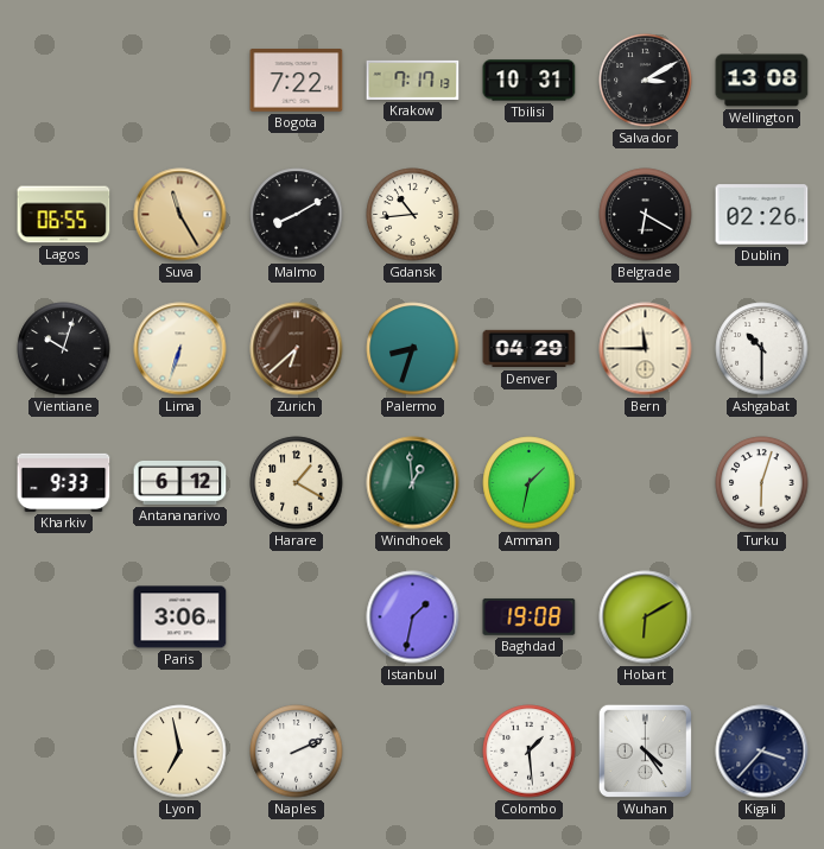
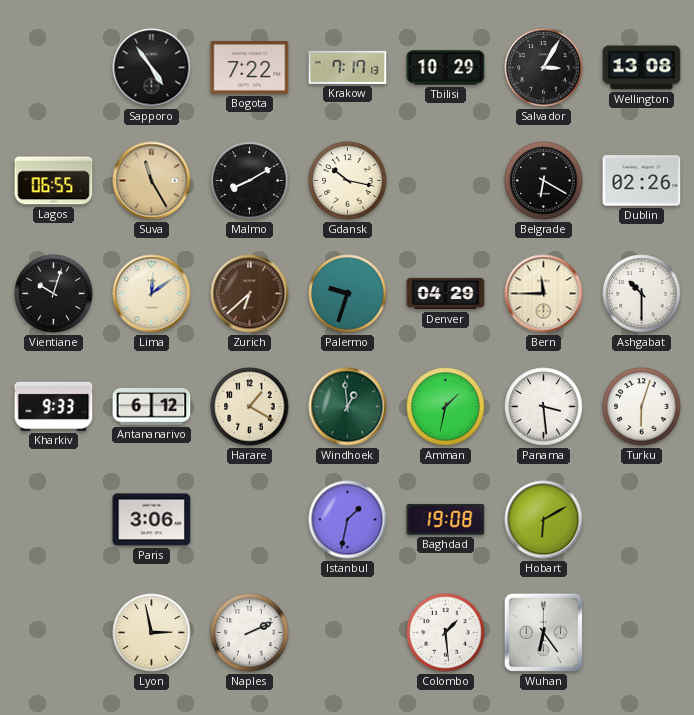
Sapporo: none -> 4:54 (152, 68)
Tbilisi: 10:31 -> 10:29 (446, 68)
Salvador: 3:10 -> 3:05 (544, 68)
Gdansk: 10:44 -> 10:17 (348, 181)
Lima: 6:33 -> 12:09 (152, 294)
Palermo: 8:33 -> 9:33 (348, 294)
Panama: none -> 3:29 (544, 407)
Lyon: 6:58 -> 2:58 (152, 633)
Wuhan: 4:24 -> 6:24 (543, 632)
Kigali: 3:37 -> none (762, 752)
